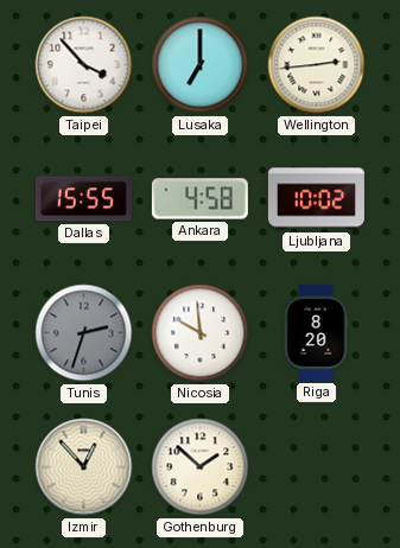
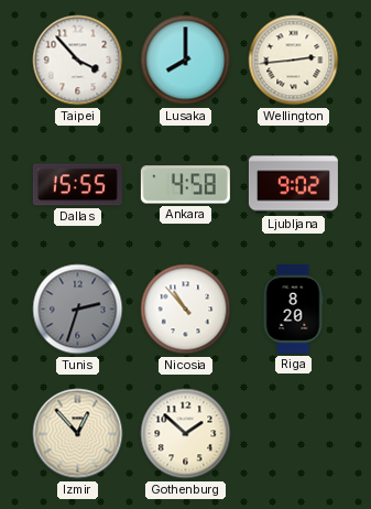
Lusaka: 7:00 -> 8:00 (186, 61)
Ljubljana: 10:02 -> 9:02 (293, 185)
Nicosia: 9:59 -> 10:53 (186, 310)
